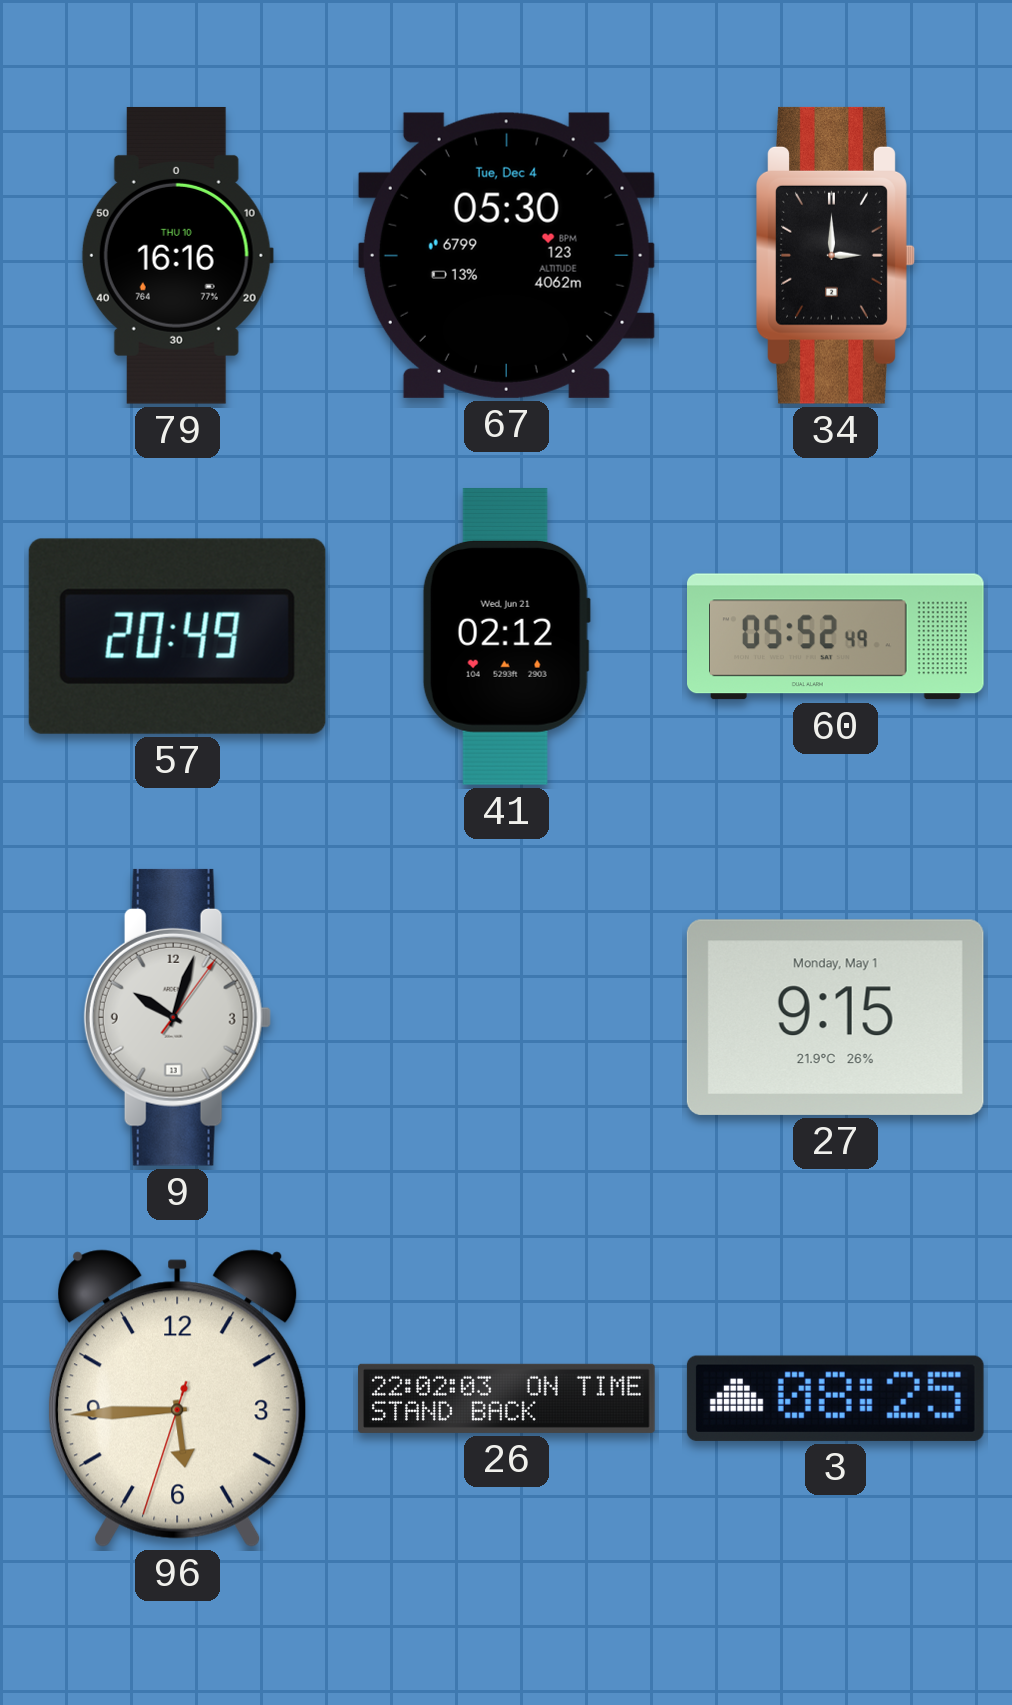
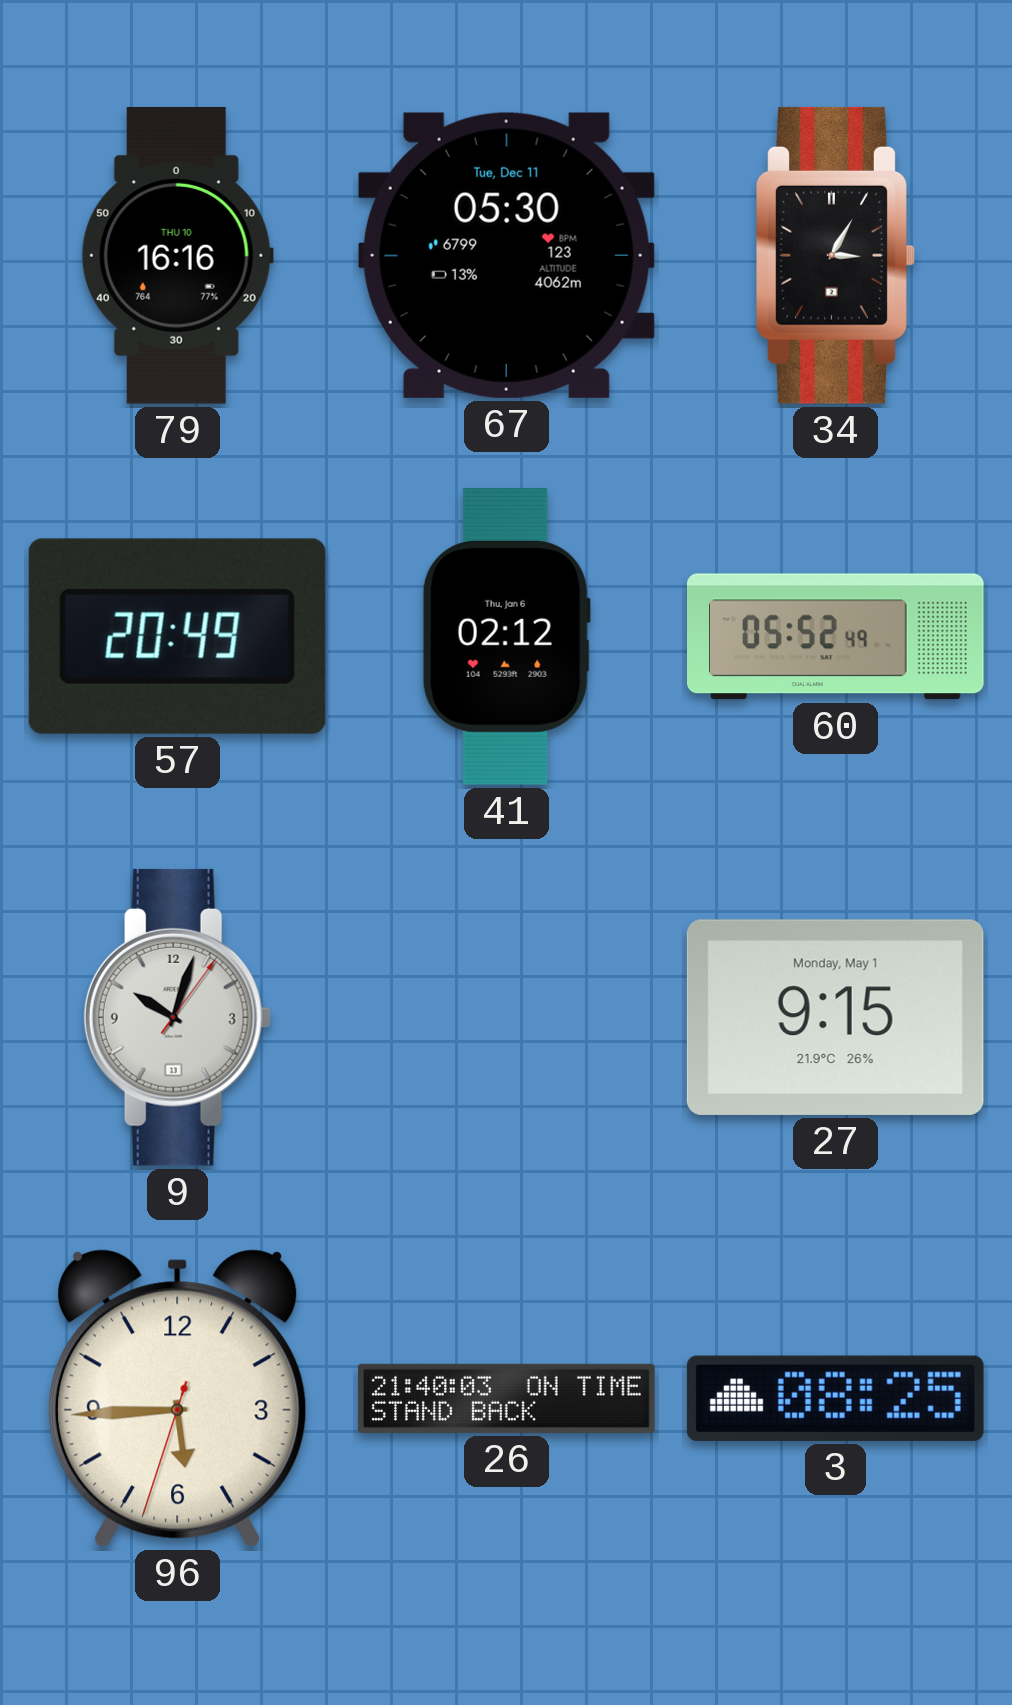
67 date: Tue, Dec 4 -> Tue, Dec 11 (506, 255)
34: 3:00 -> 3:05 (836, 255)
41 date: Wed, Jun 21 -> Thu, Jan 6 (506, 636)
26: 22:02 -> 21:40 (507, 1398)
